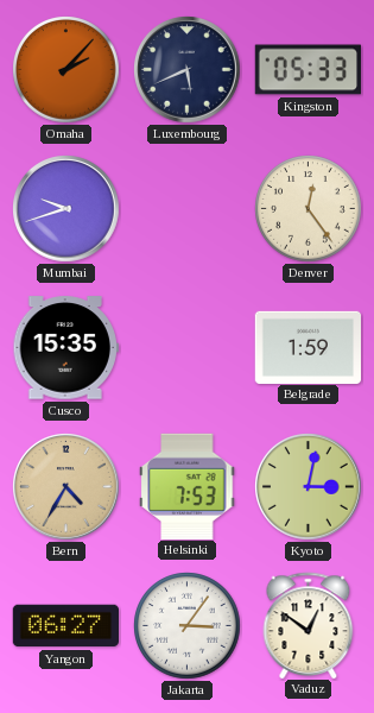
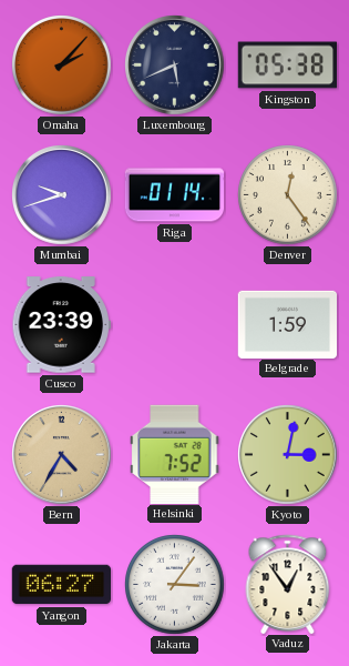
Kingston: 05:33 -> 05:38 (287, 65)
Riga: none -> 01:14 (175, 195)
Cusco: 15:35 -> 23:39 (61, 325)
Helsinki: 7:53 -> 7:52 (175, 454)
Vaduz: 12:51 -> 12:54 (288, 584)
